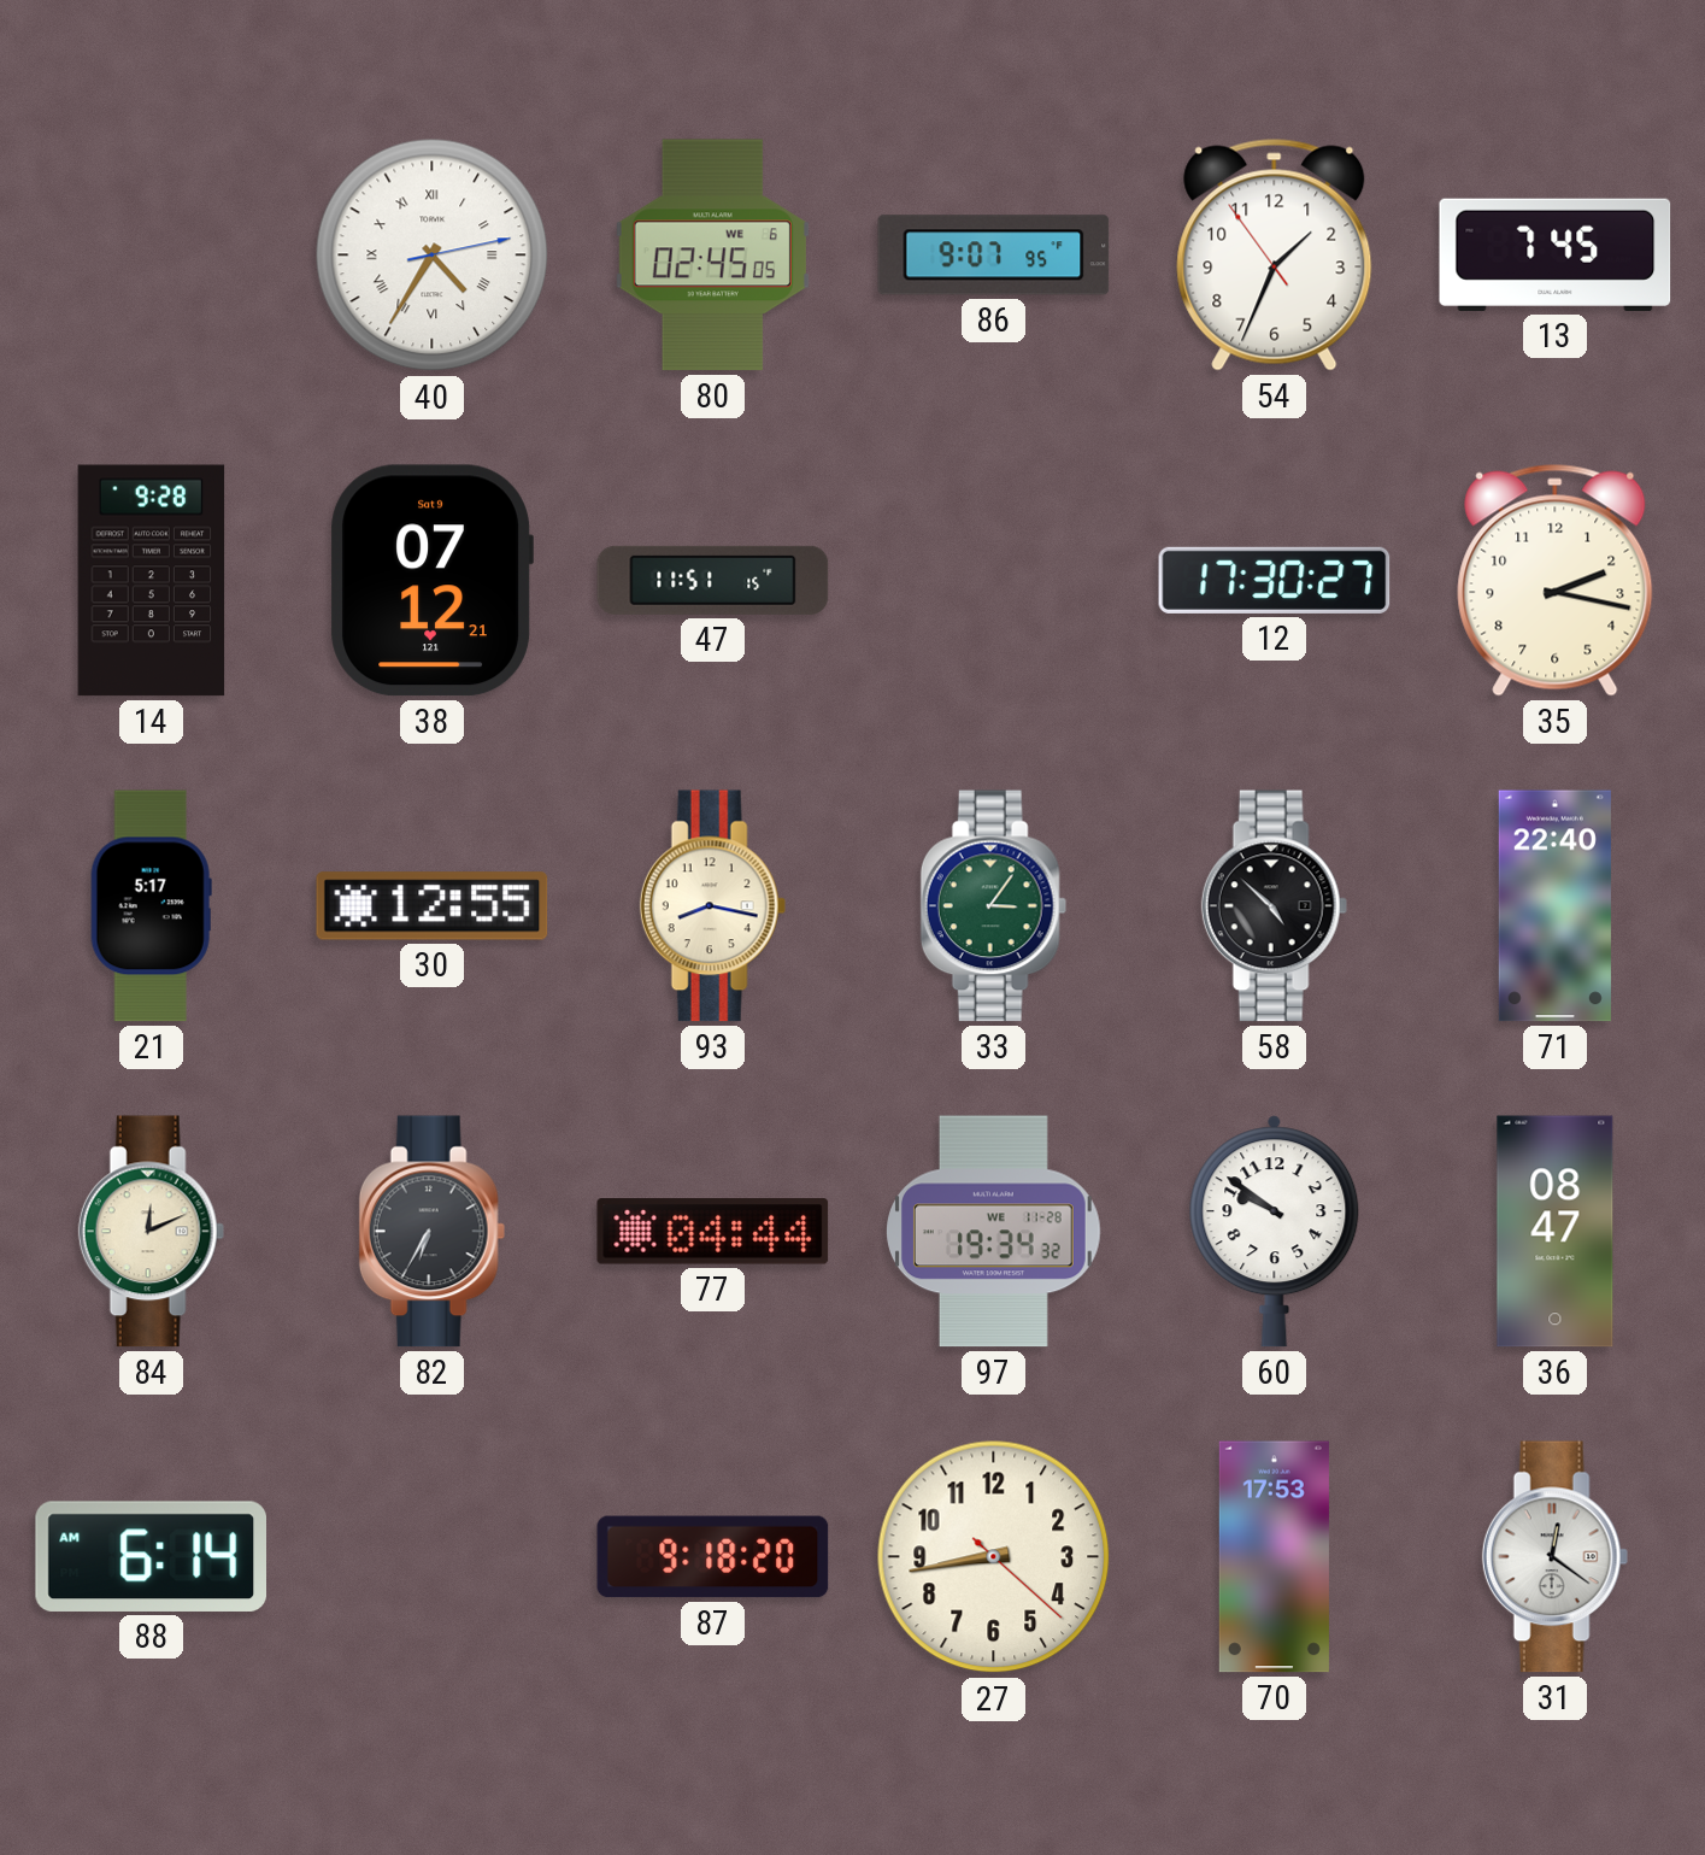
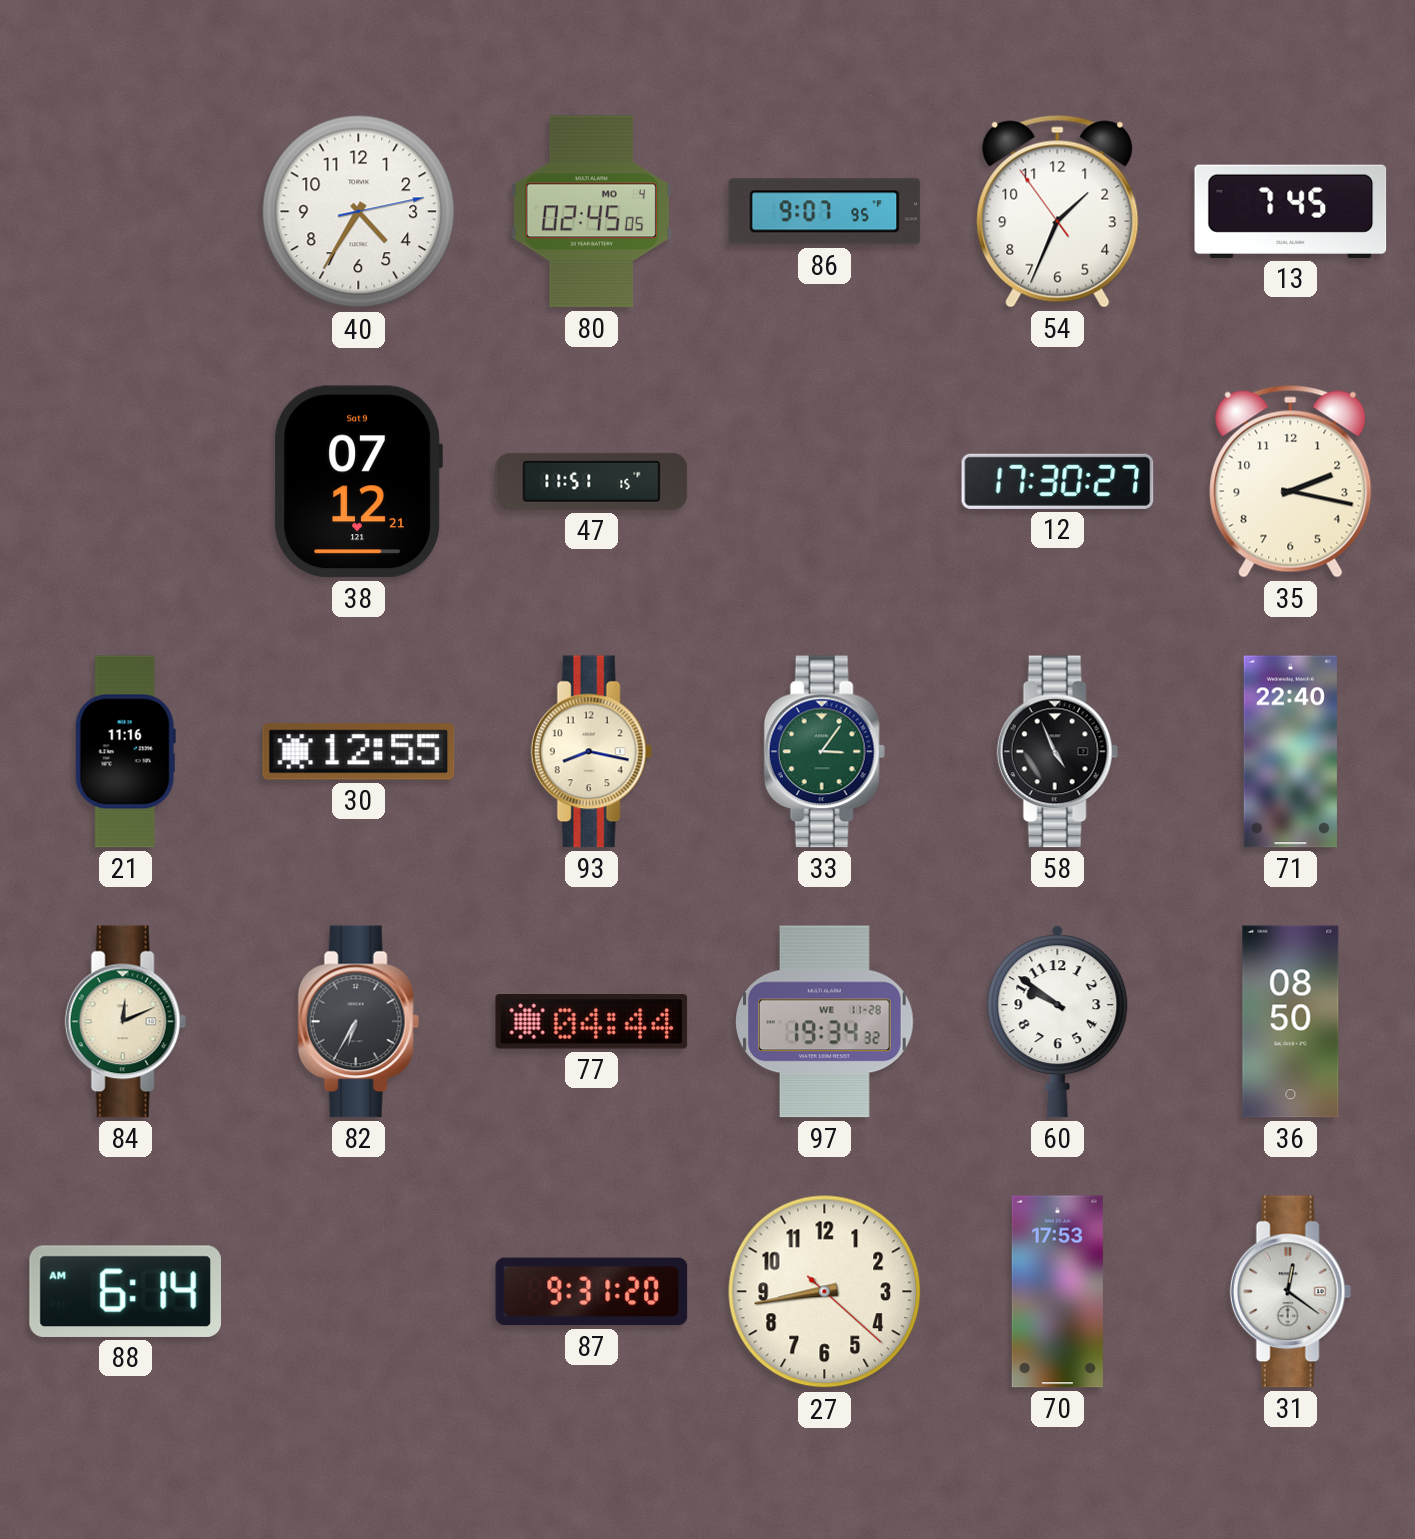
40 numerals: Roman -> Arabic (359, 212)
80 date: WE 6 -> MO 4 (591, 212)
14: 9:28 -> none (152, 581)
21: 5:17 -> 11:16 (125, 752)
58: 4:52 -> 4:56 (1057, 752)
36: 08:47 -> 08:50 (1291, 1022)
87: 9:18 -> 9:31 (592, 1292)
